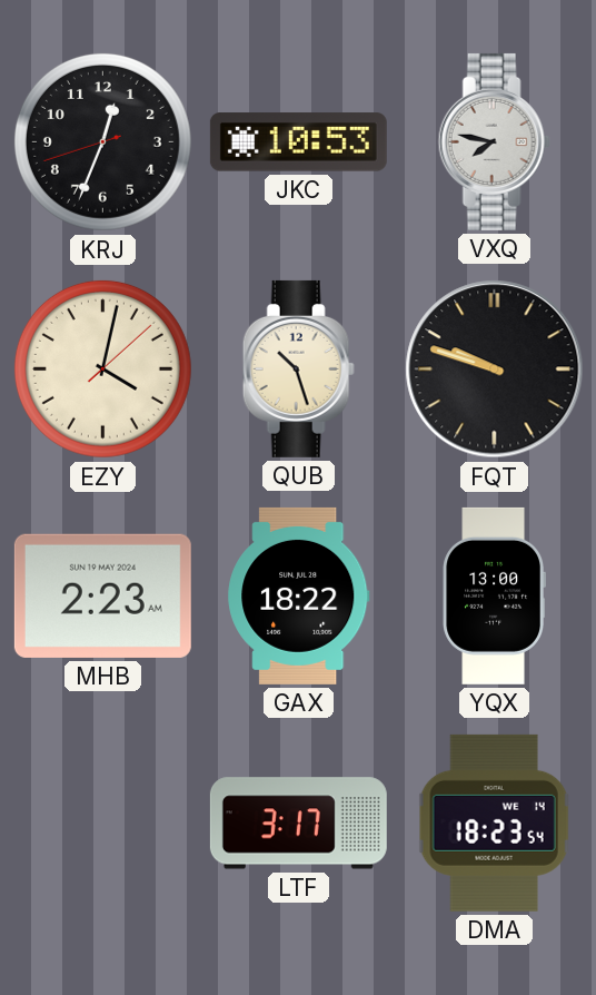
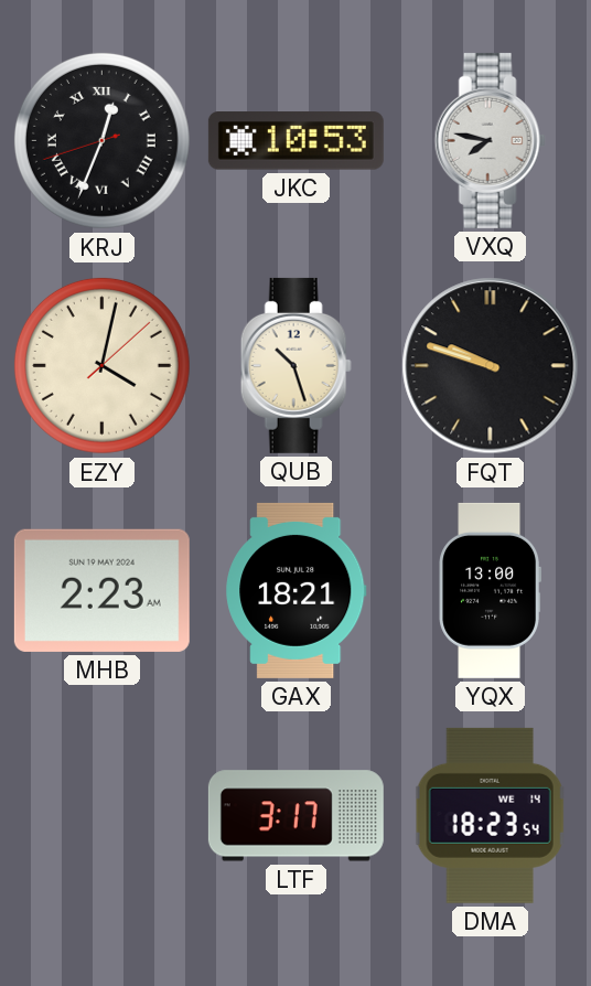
KRJ numerals: Arabic -> Roman (101, 140)
GAX: 18:22 -> 18:21 (297, 590)
